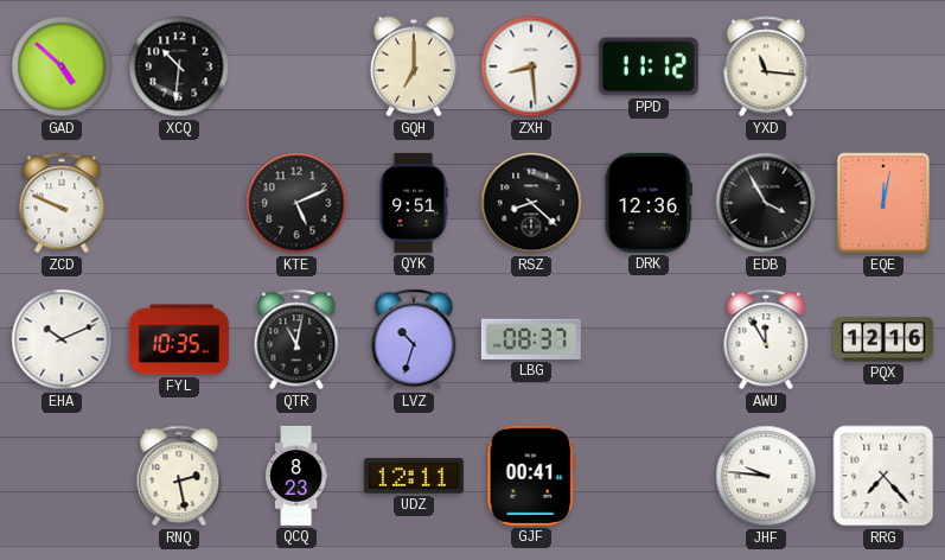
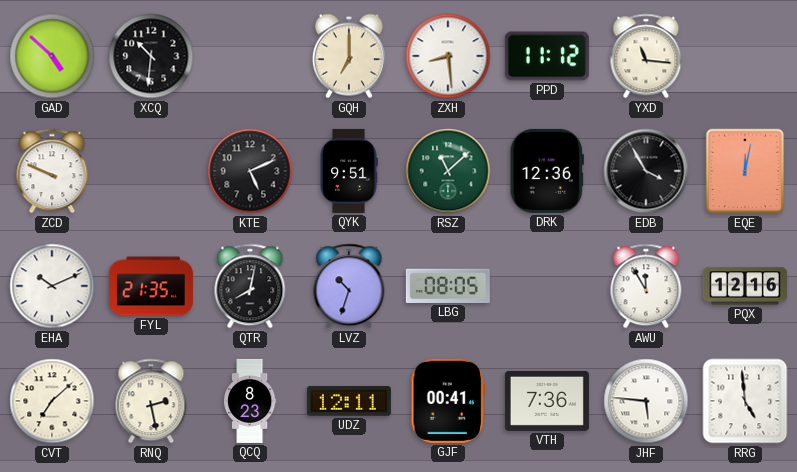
RSZ: 8:22 -> 11:08 (448, 171)
RSZ dial: black -> green (448, 171)
FYL: 10:35 -> 21:35 (151, 286)
QTR: 11:02 -> 8:02 (250, 286)
LBG: 08:37 -> 08:05 (448, 286)
CVT: none -> 7:08 (52, 401)
VTH: none -> 7:36 (547, 401)
JHF: 9:46 -> 5:46 (646, 401)
RRG: 7:23 -> 4:59 (745, 401)
